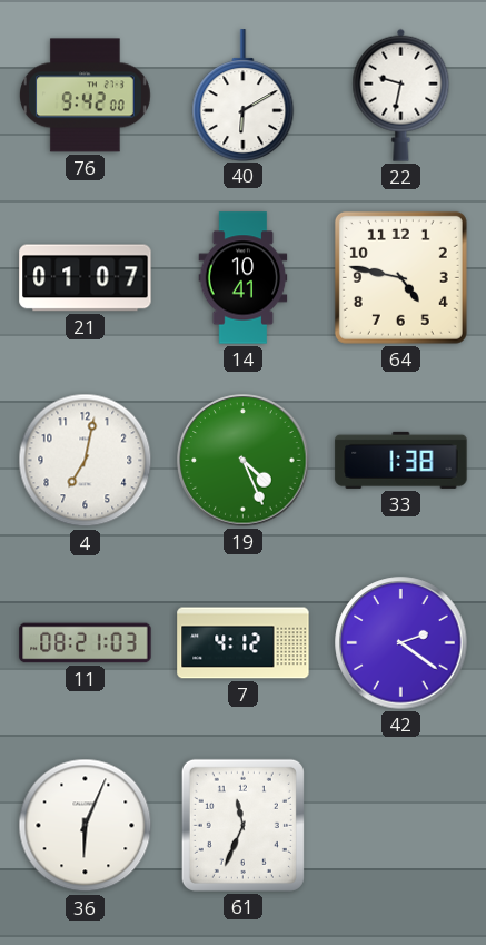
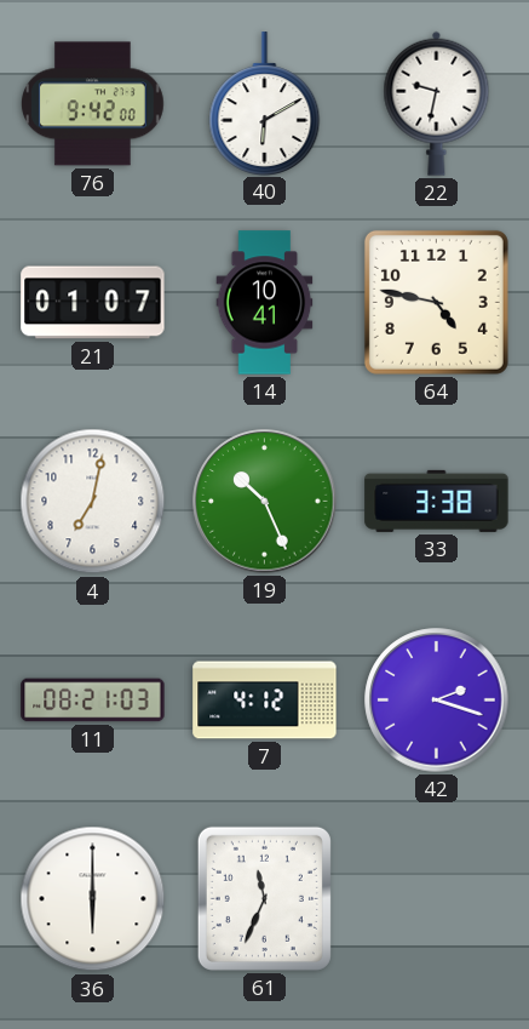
19: 4:26 -> 10:26 (265, 502)
33: 1:38 -> 3:38 (437, 501)
42: 2:21 -> 2:18 (437, 701)
36: 6:04 -> 6:00 (93, 899)
